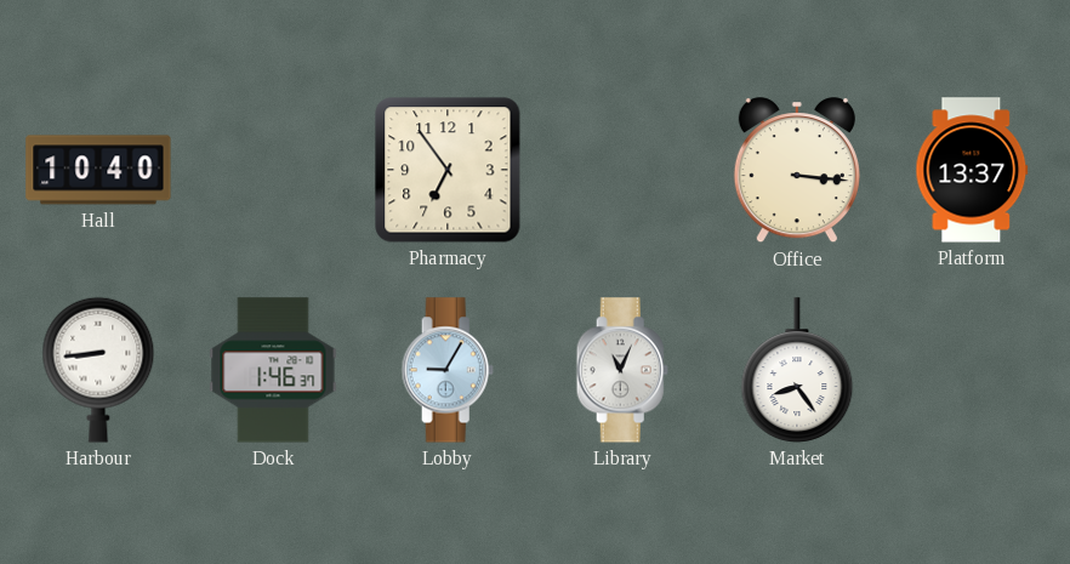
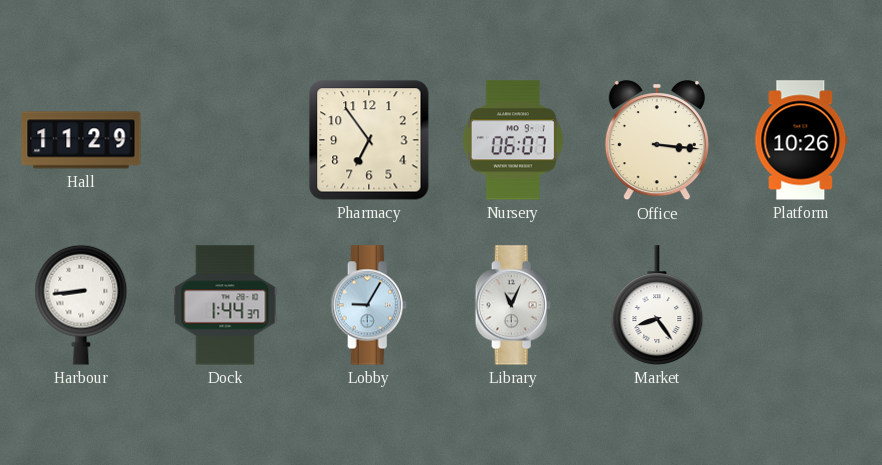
Hall: 10:40 -> 11:29 (81, 140)
Nursery: none -> 06:07 (513, 140)
Platform: 13:37 -> 10:26 (801, 140)
Dock: 1:46 -> 1:44 (225, 305)
